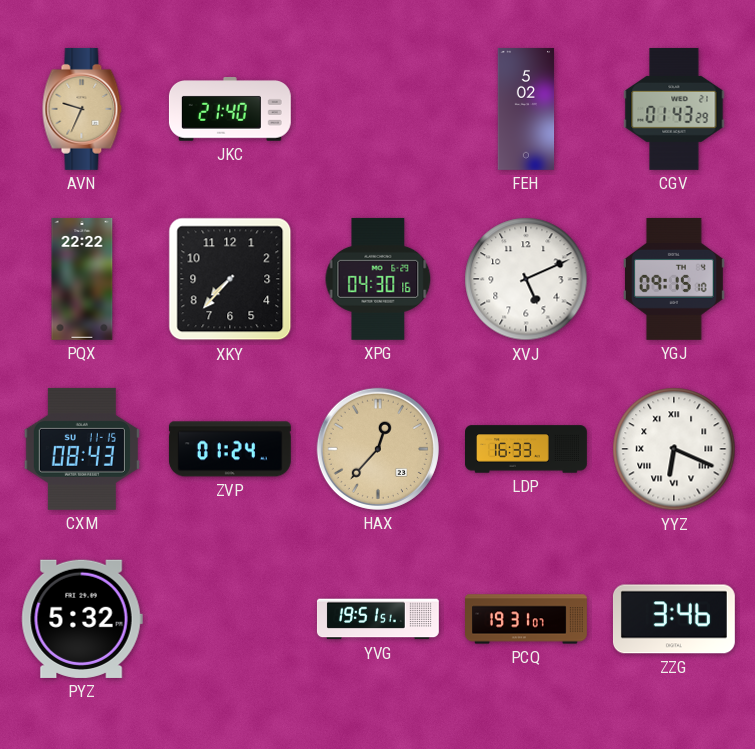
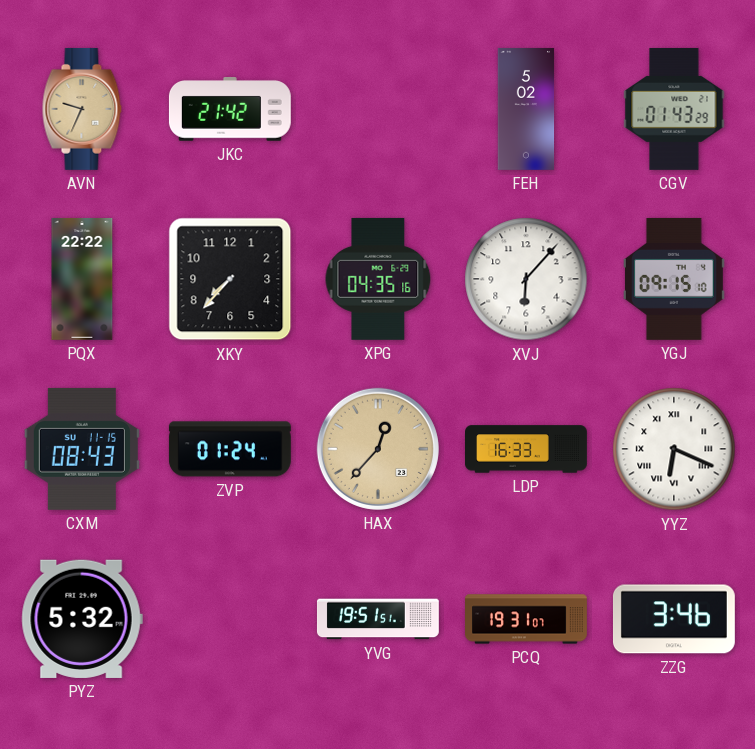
JKC: 21:40 -> 21:42 (230, 110)
XPG: 04:30 -> 04:35 (378, 279)
XVJ: 5:11 -> 6:07 (526, 279)
